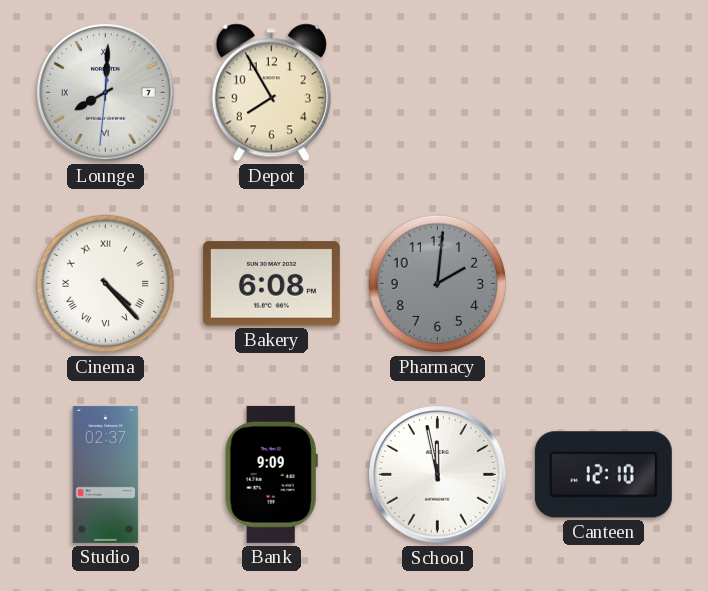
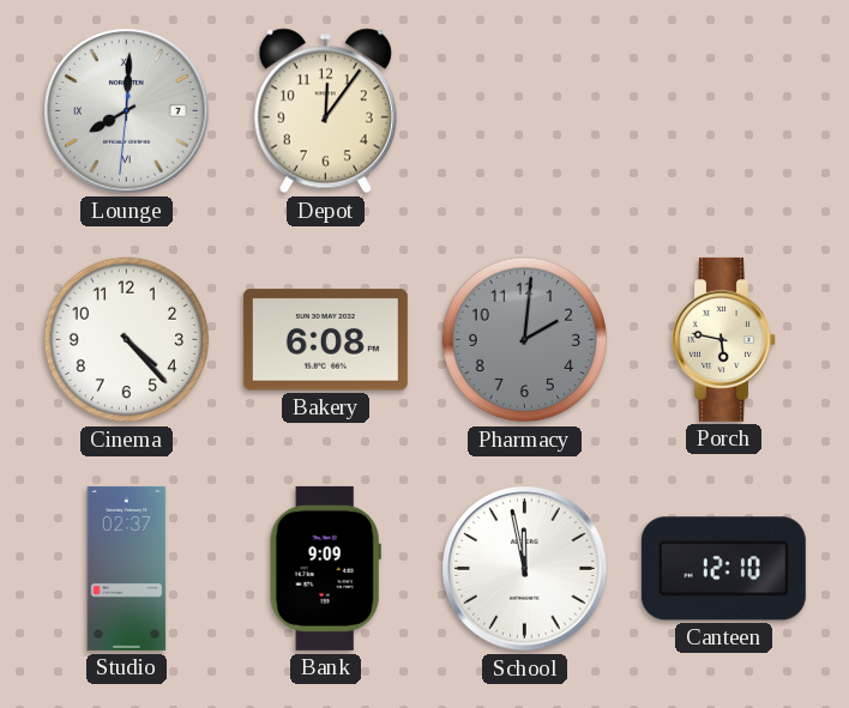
Depot: 7:55 -> 12:06 (325, 111)
Cinema numerals: Roman -> Arabic (127, 340)
Porch: none -> 5:47 (724, 339)
